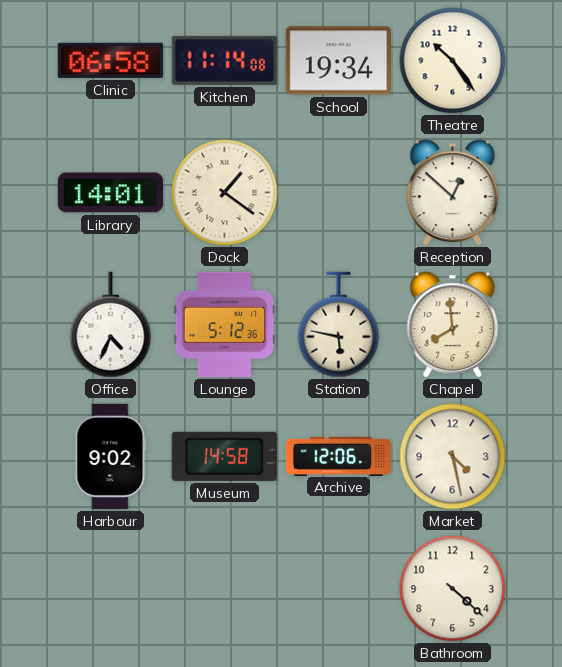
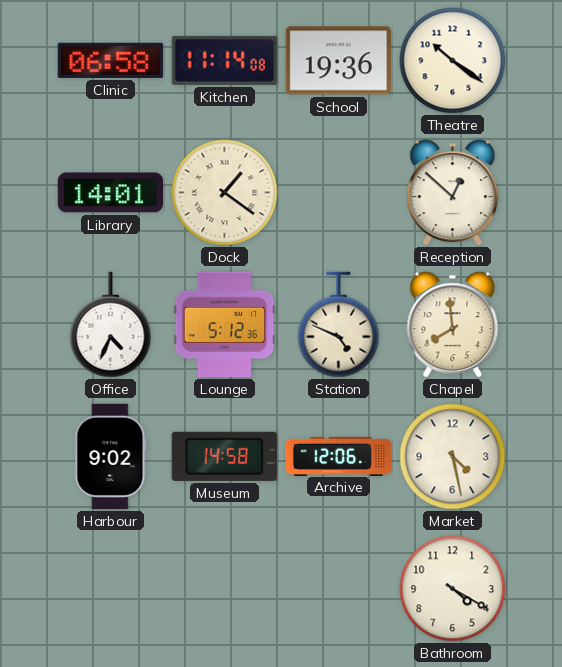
School: 19:34 -> 19:36 (338, 61)
Theatre: 10:24 -> 10:21 (453, 61)
Station: 5:47 -> 4:49 (339, 325)
Bathroom: 4:22 -> 4:20 (453, 589)
